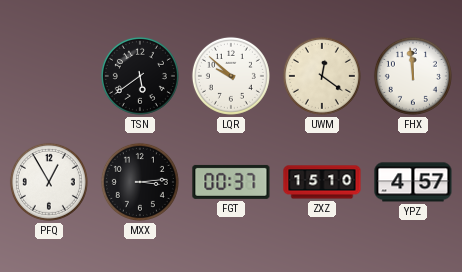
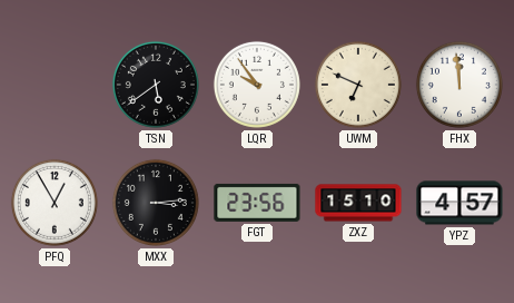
LQR: 9:52 -> 9:54 (257, 85)
UWM: 12:21 -> 6:49 (358, 85)
FGT: 00:37 -> 23:56 (257, 203)
